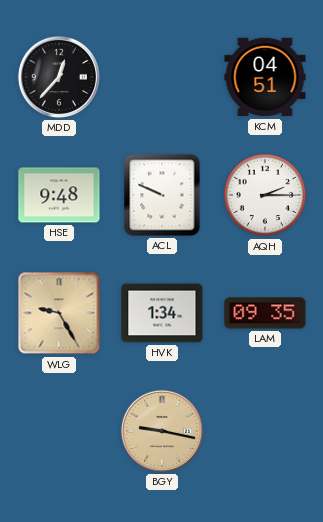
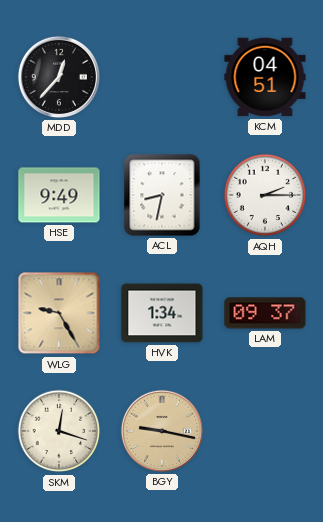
HSE: 9:48 -> 9:49 (59, 195)
ACL: 9:49 -> 8:32 (162, 195)
LAM: 09:35 -> 09:37 (265, 313)
SKM: none -> 12:18 (59, 431)
